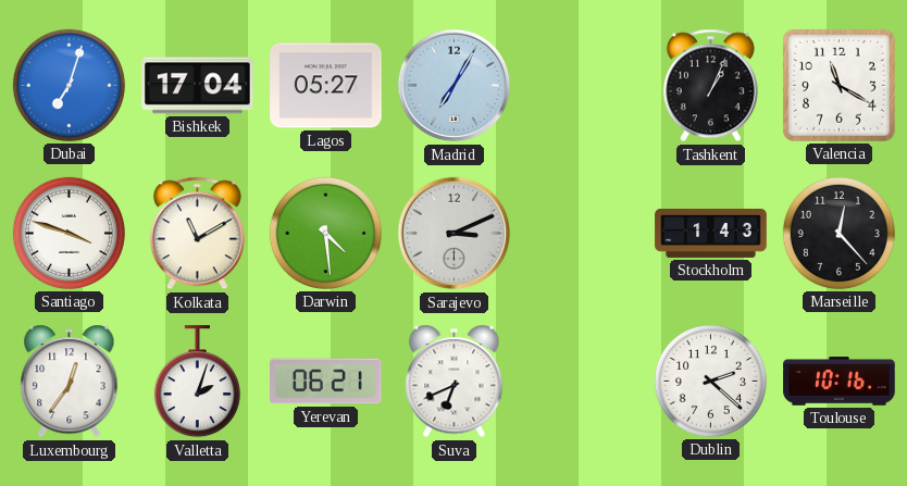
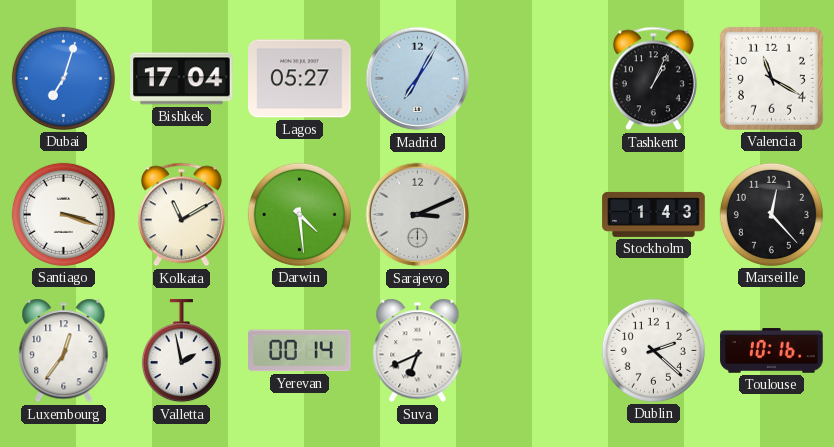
Santiago: 3:48 -> 3:18 (63, 214)
Valletta: 2:03 -> 1:58 (181, 351)
Yerevan: 06:21 -> 00:14 (300, 351)
